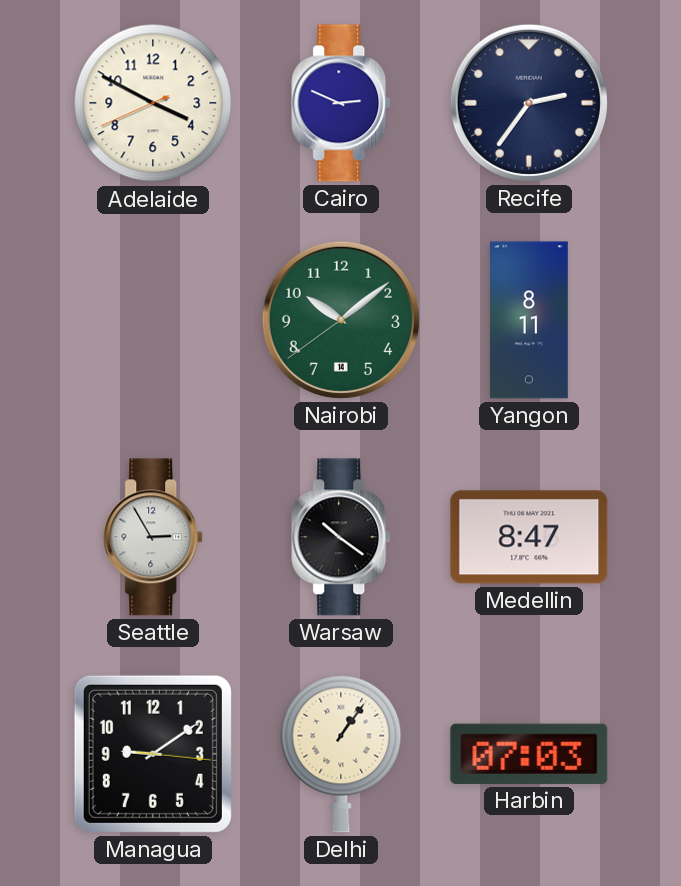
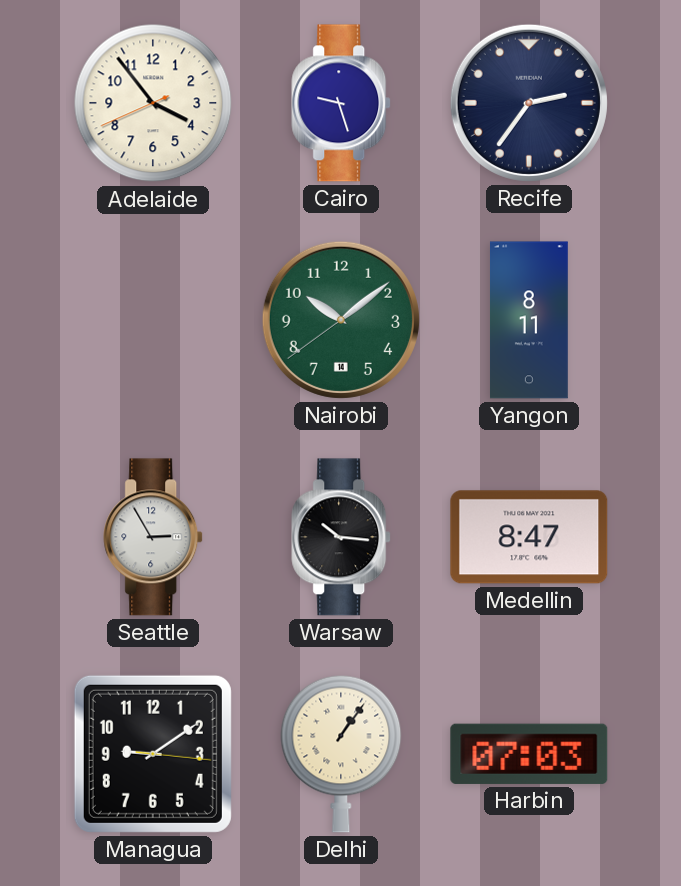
Adelaide: 3:49 -> 3:53 (153, 103)
Cairo: 2:49 -> 9:27 (342, 103)
Warsaw: 10:21 -> 10:16 (342, 537)
